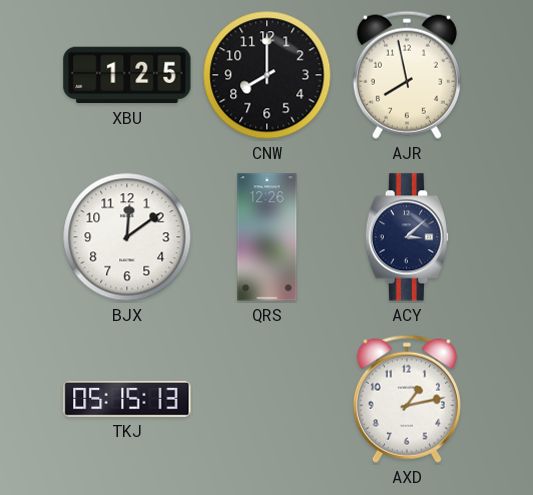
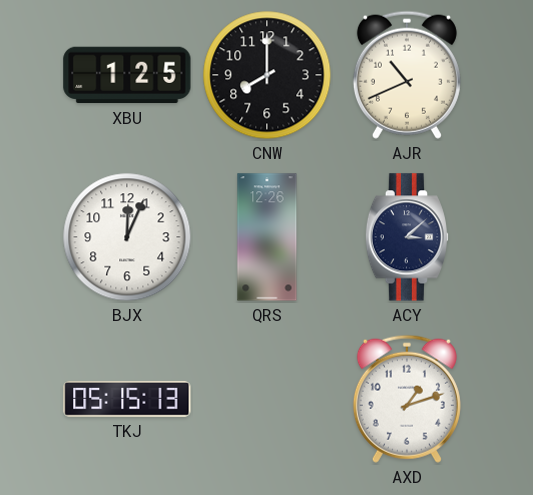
AJR: 7:58 -> 10:41 (407, 75)
BJX: 12:09 -> 12:04 (127, 237)
AXD: 1:13 -> 1:12 (407, 399)
